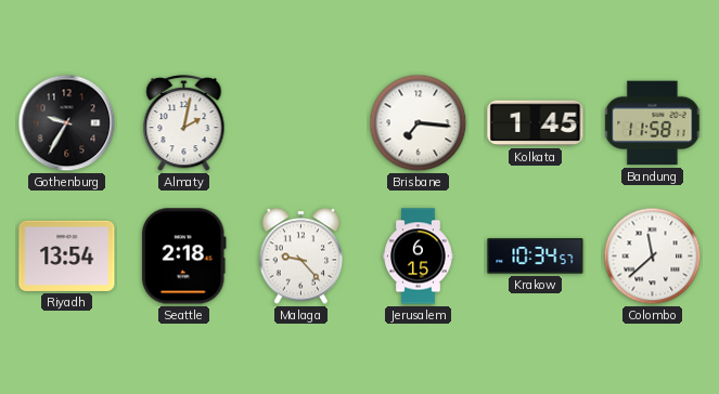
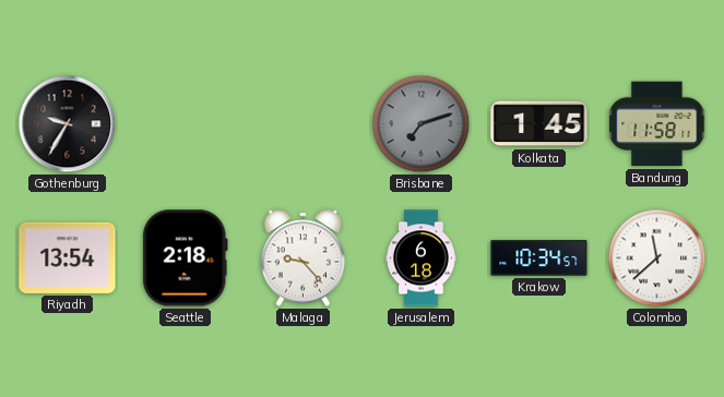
Almaty: 2:02 -> none (184, 123)
Brisbane: 7:16 -> 7:12 (422, 124)
Brisbane dial: white -> grey (422, 124)
Jerusalem: 6:15 -> 6:18 (422, 258)
